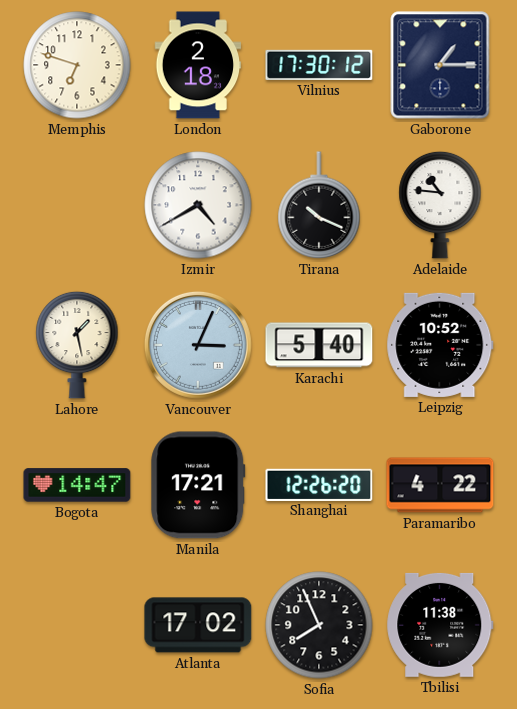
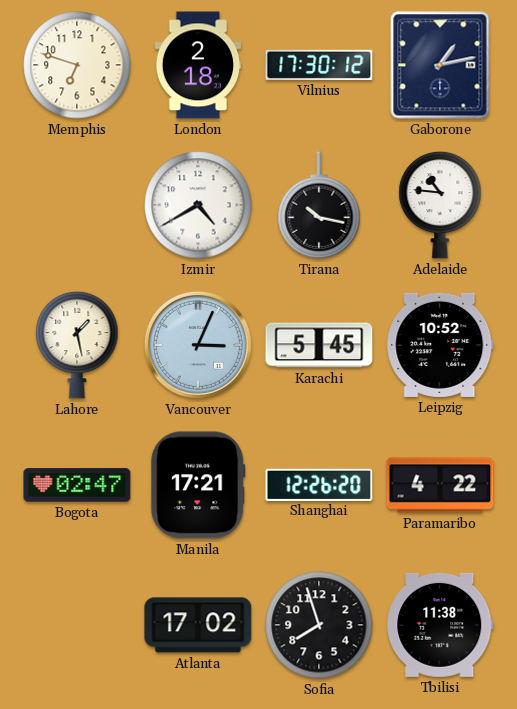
Gaborone: 1:15 -> 1:13 (440, 65)
Tirana: 10:19 -> 10:17 (319, 205)
Karachi: 5:40 -> 5:45 (319, 345)
Bogota: 14:47 -> 02:47 (77, 485)
Sofia: 7:56 -> 7:57 (319, 625)
